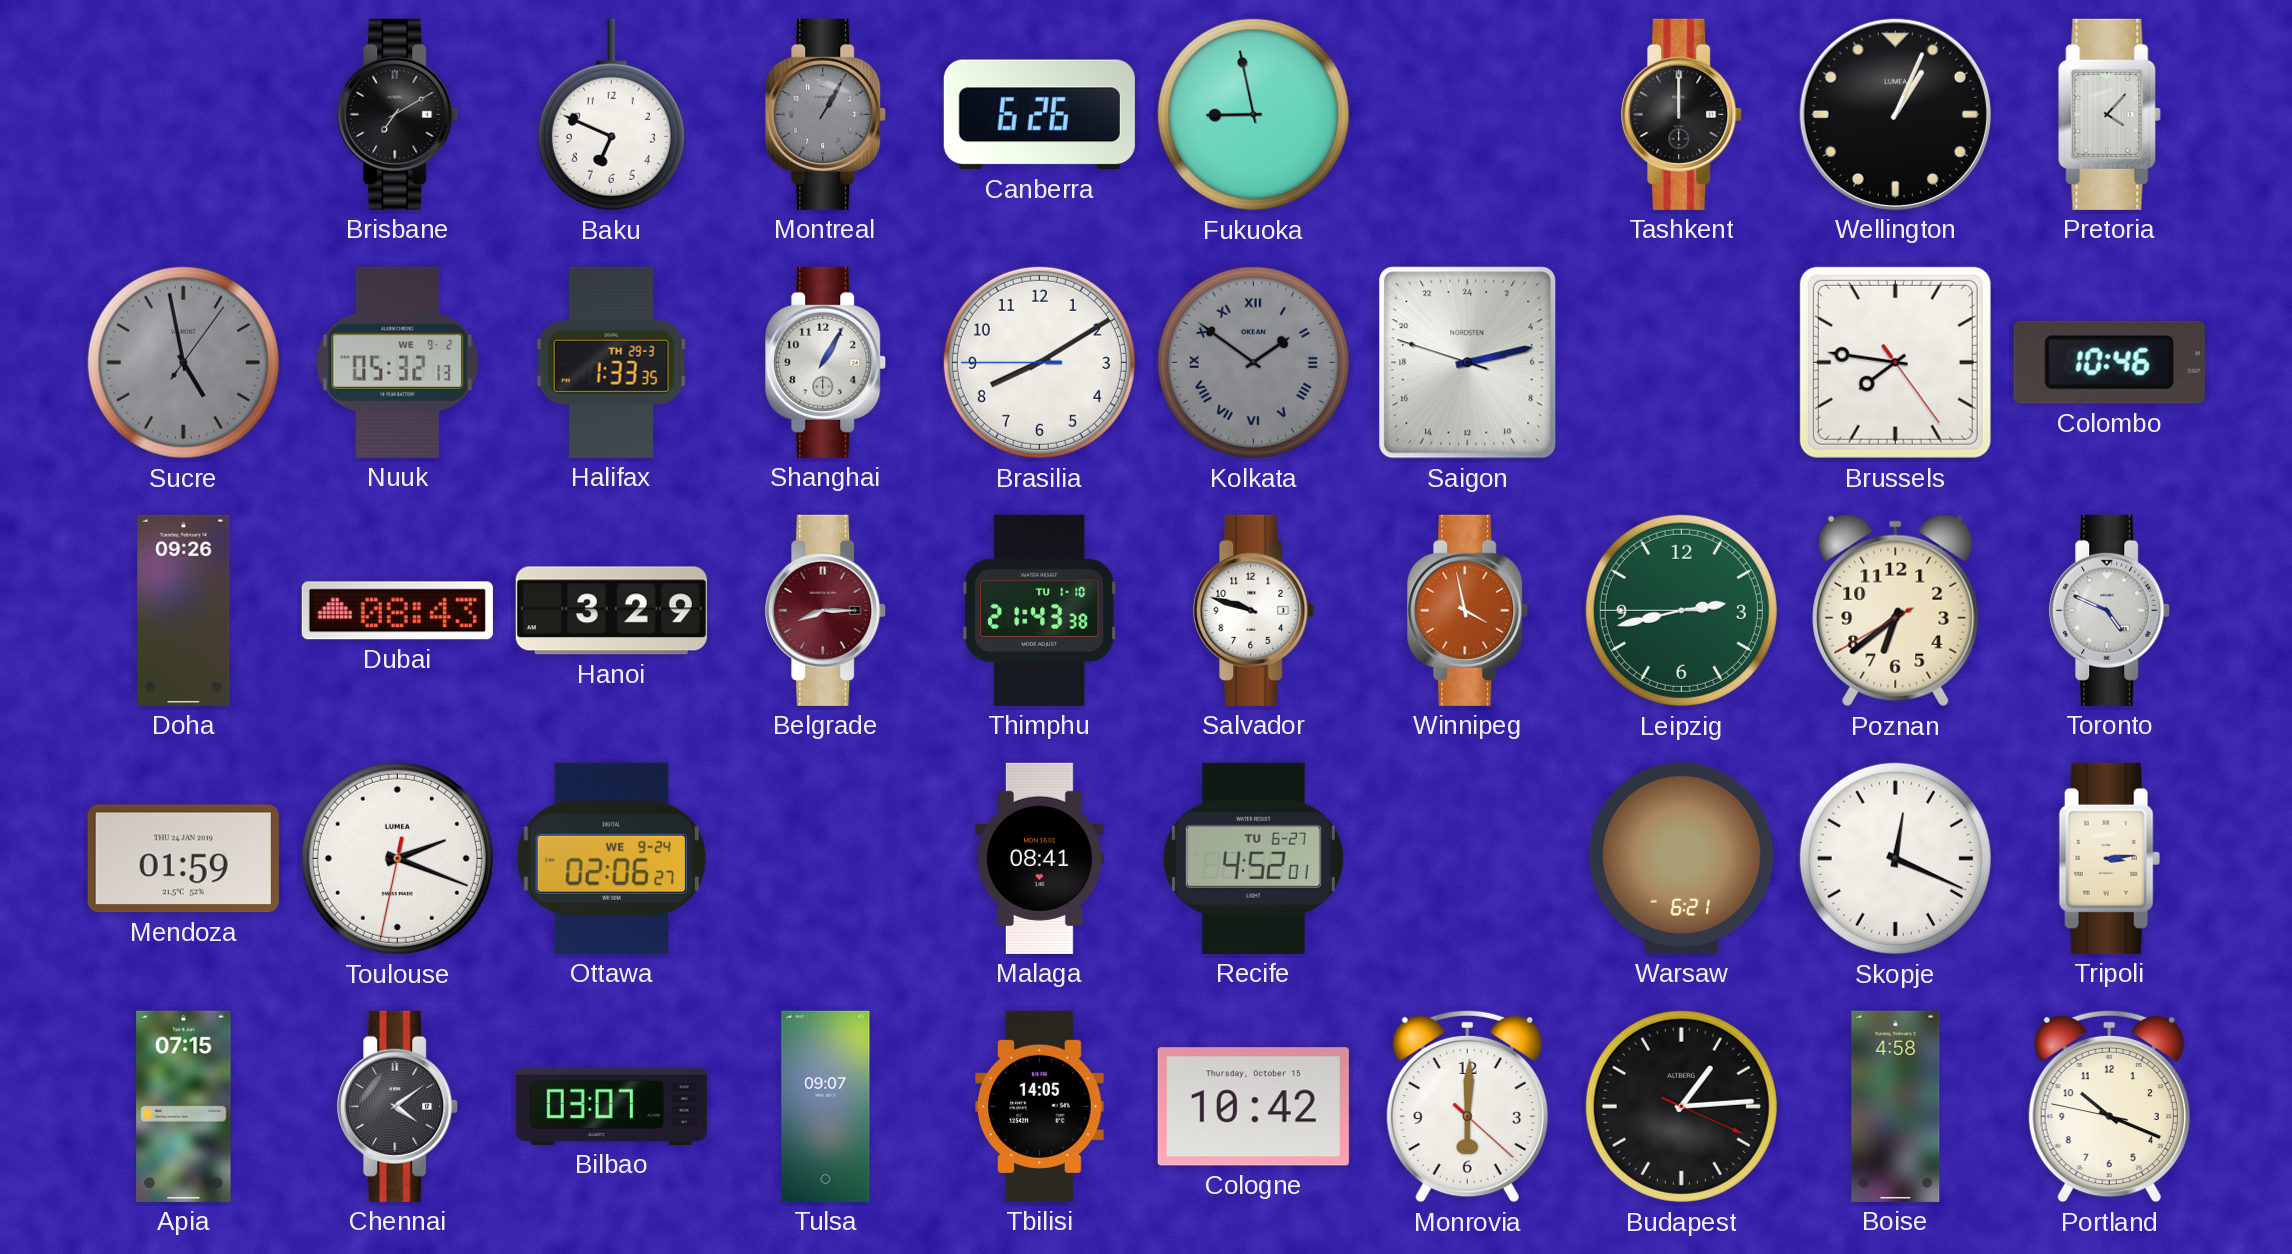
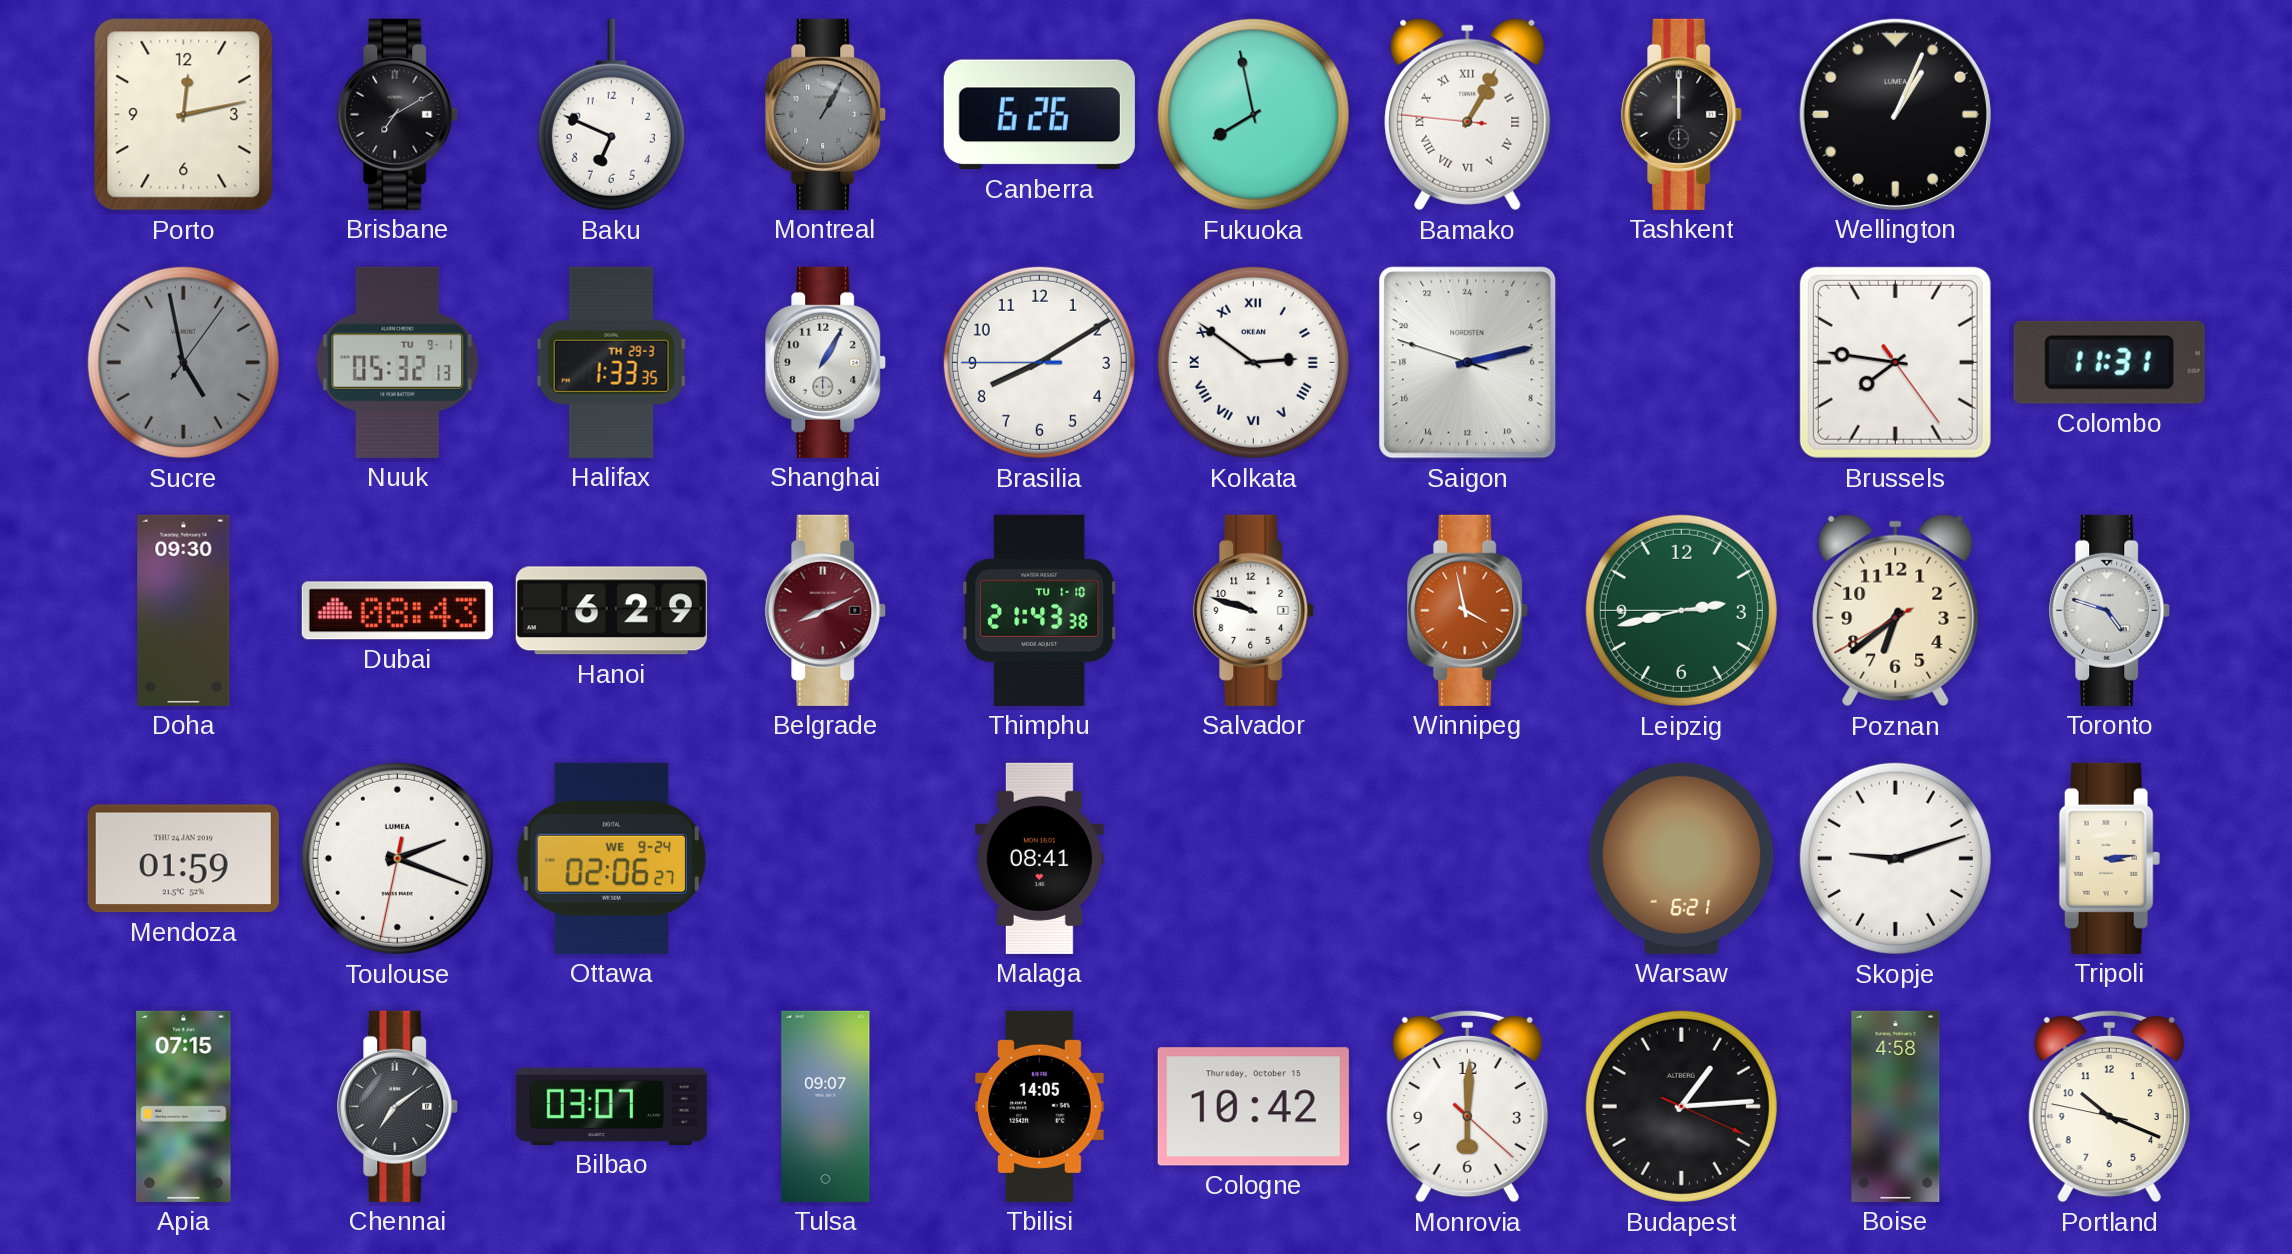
Porto: none -> 12:13 (184, 115)
Fukuoka: 8:58 -> 7:58 (1253, 114)
Bamako: none -> 1:04 (1468, 115)
Pretoria: 4:07 -> none (2110, 114)
Nuuk date: WE 9-2 -> TU 9-1 (398, 362)
Kolkata: 1:51 -> 2:51 (1253, 362)
Kolkata dial: grey -> white (1253, 362)
Colombo: 10:46 -> 11:31 (2109, 362)
Doha: 09:26 -> 09:30 (184, 610)
Hanoi: 3:29 -> 6:29 (611, 611)
Belgrade: 8:15 -> 8:11 (826, 610)
Toronto: 4:49 -> 4:48 (2110, 610)
Recife: 4:52 -> none (1253, 858)
Skopje: 12:19 -> 9:12 (1895, 858)
Chennai: 4:09 -> 7:09 (398, 1106)
